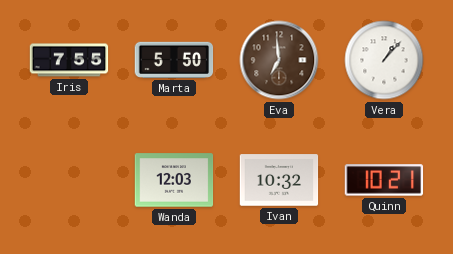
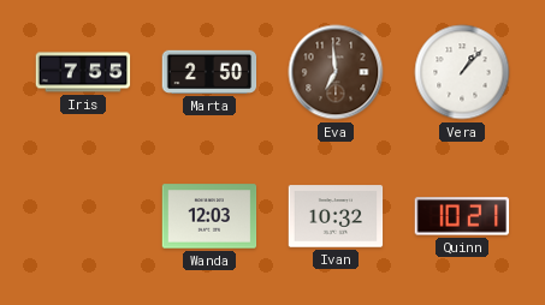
Marta: 5:50 -> 2:50 (209, 72)
